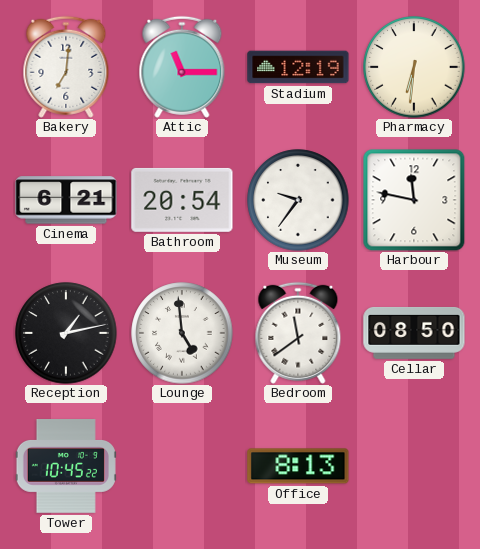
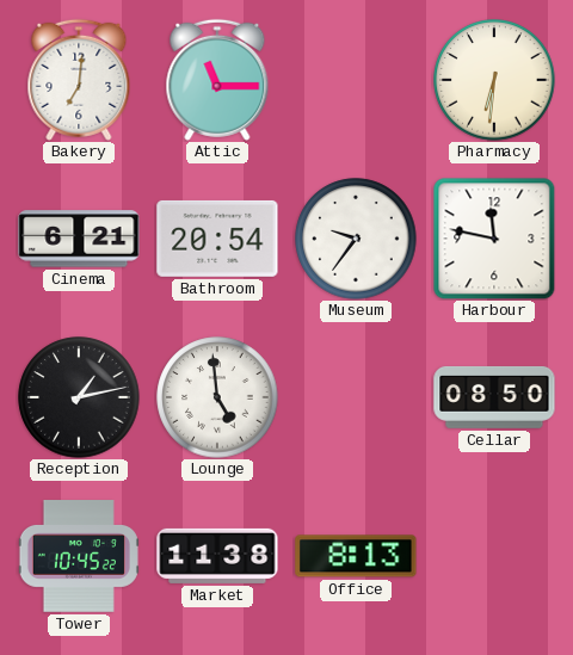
Stadium: 12:19 -> none (298, 67)
Bedroom: 11:39 -> none (298, 333)
Market: none -> 11:38 (217, 556)
